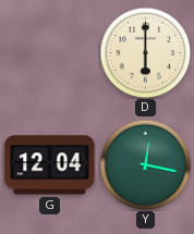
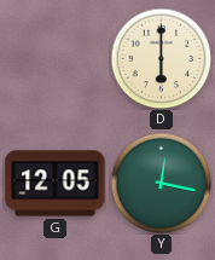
G: 12:04 -> 12:05 (56, 184)
